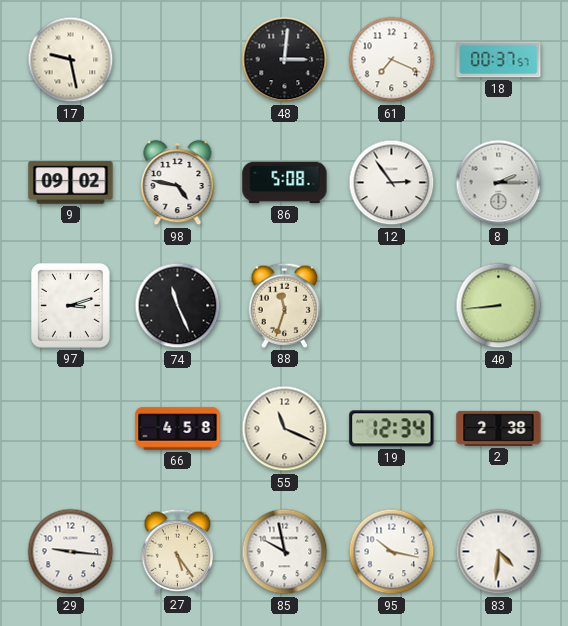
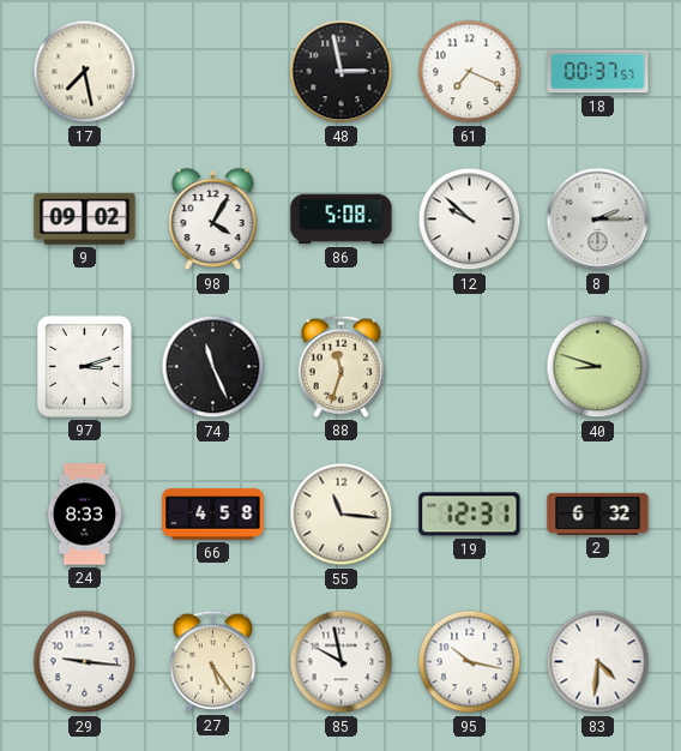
17: 9:28 -> 7:28 (85, 72)
48: 3:01 -> 2:58 (342, 72)
98: 4:47 -> 4:05 (213, 220)
12: 2:54 -> 9:52 (470, 220)
40: 8:44 -> 8:48 (598, 367)
24: none -> 8:33 (85, 515)
55: 11:19 -> 11:16 (342, 515)
19: 12:34 -> 12:31 (470, 515)
2: 2:38 -> 6:32 (598, 513)
